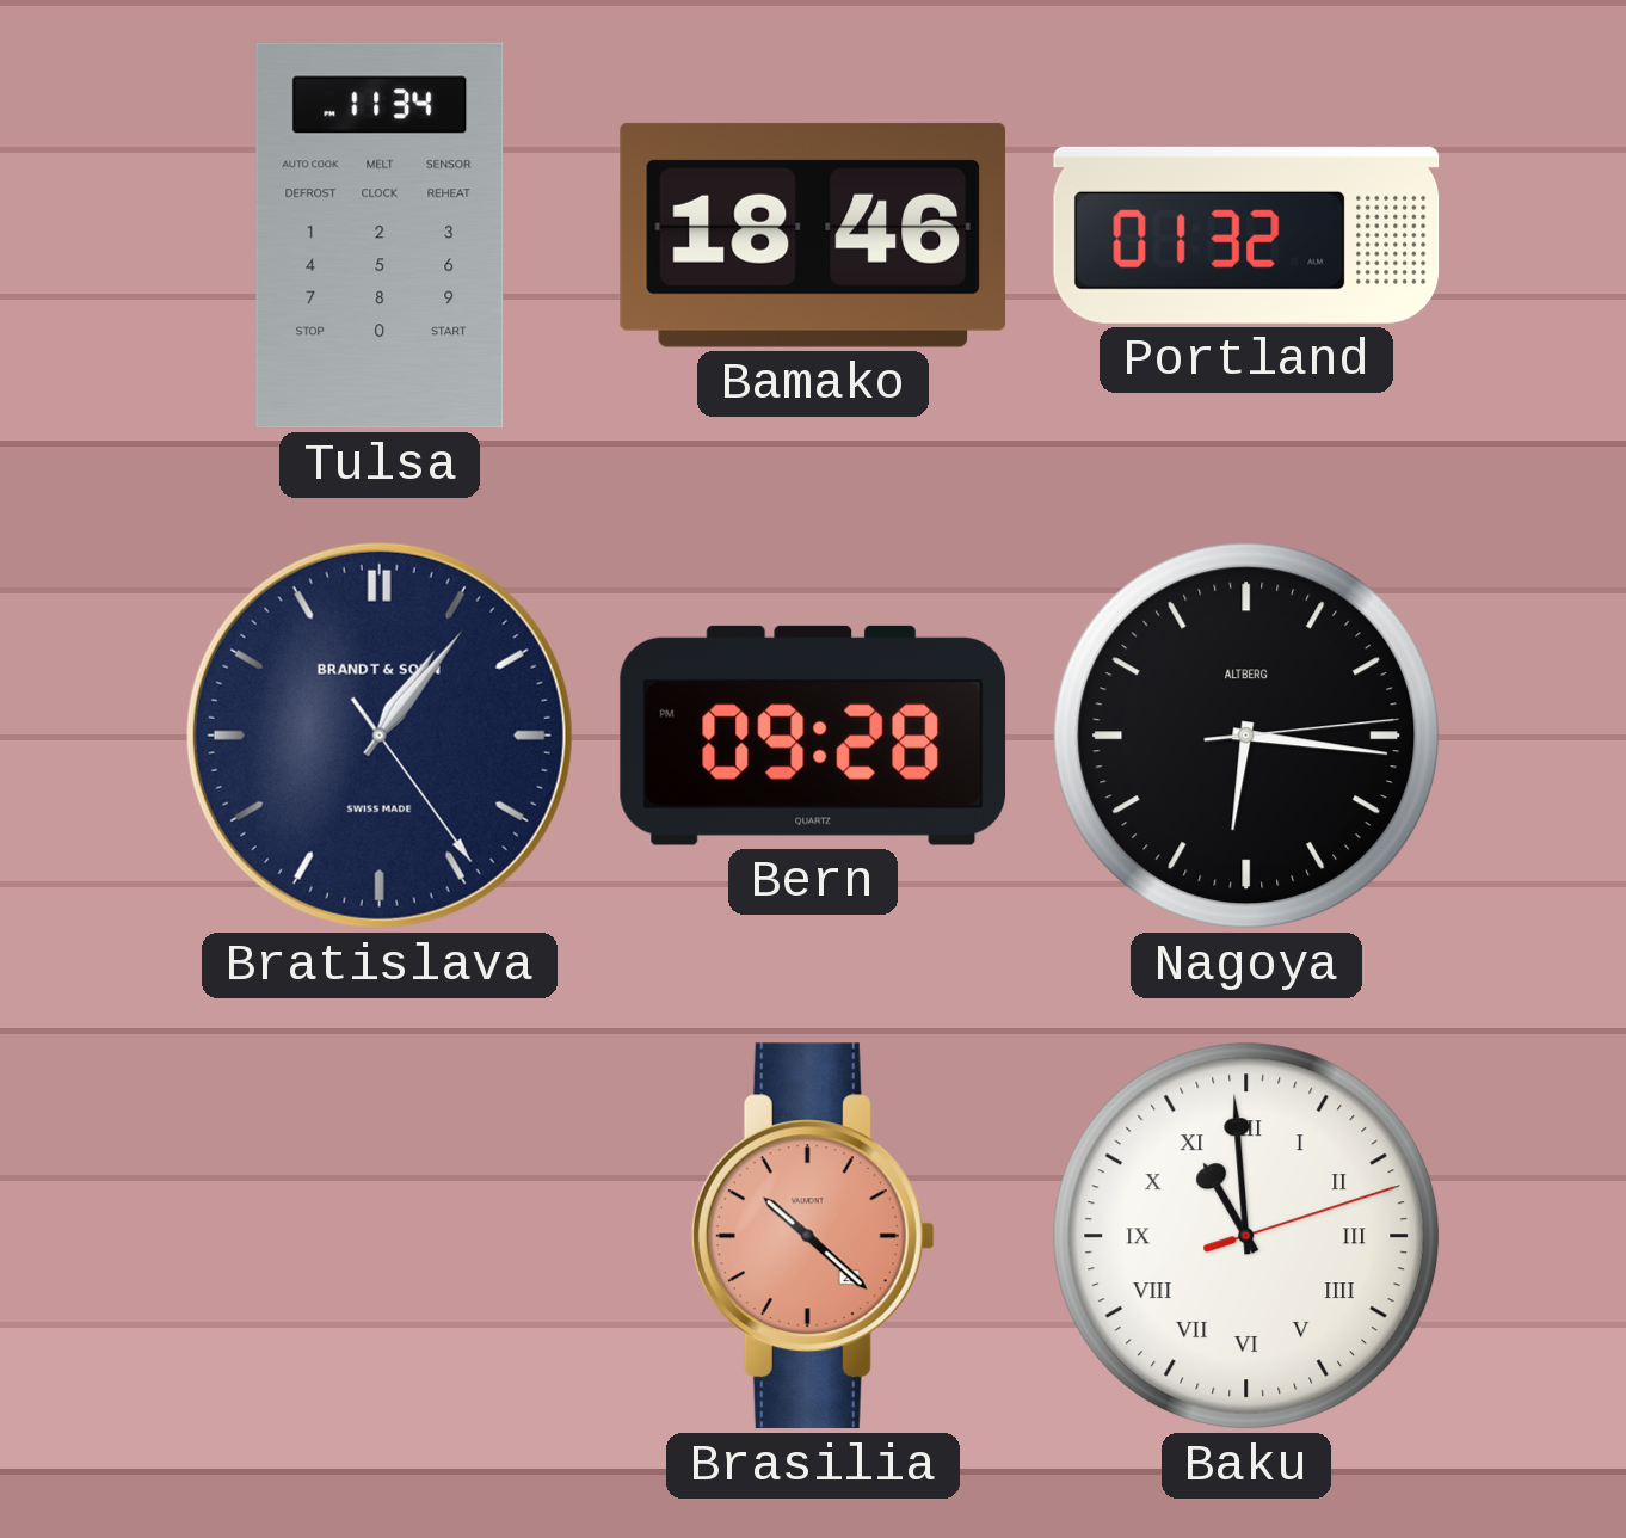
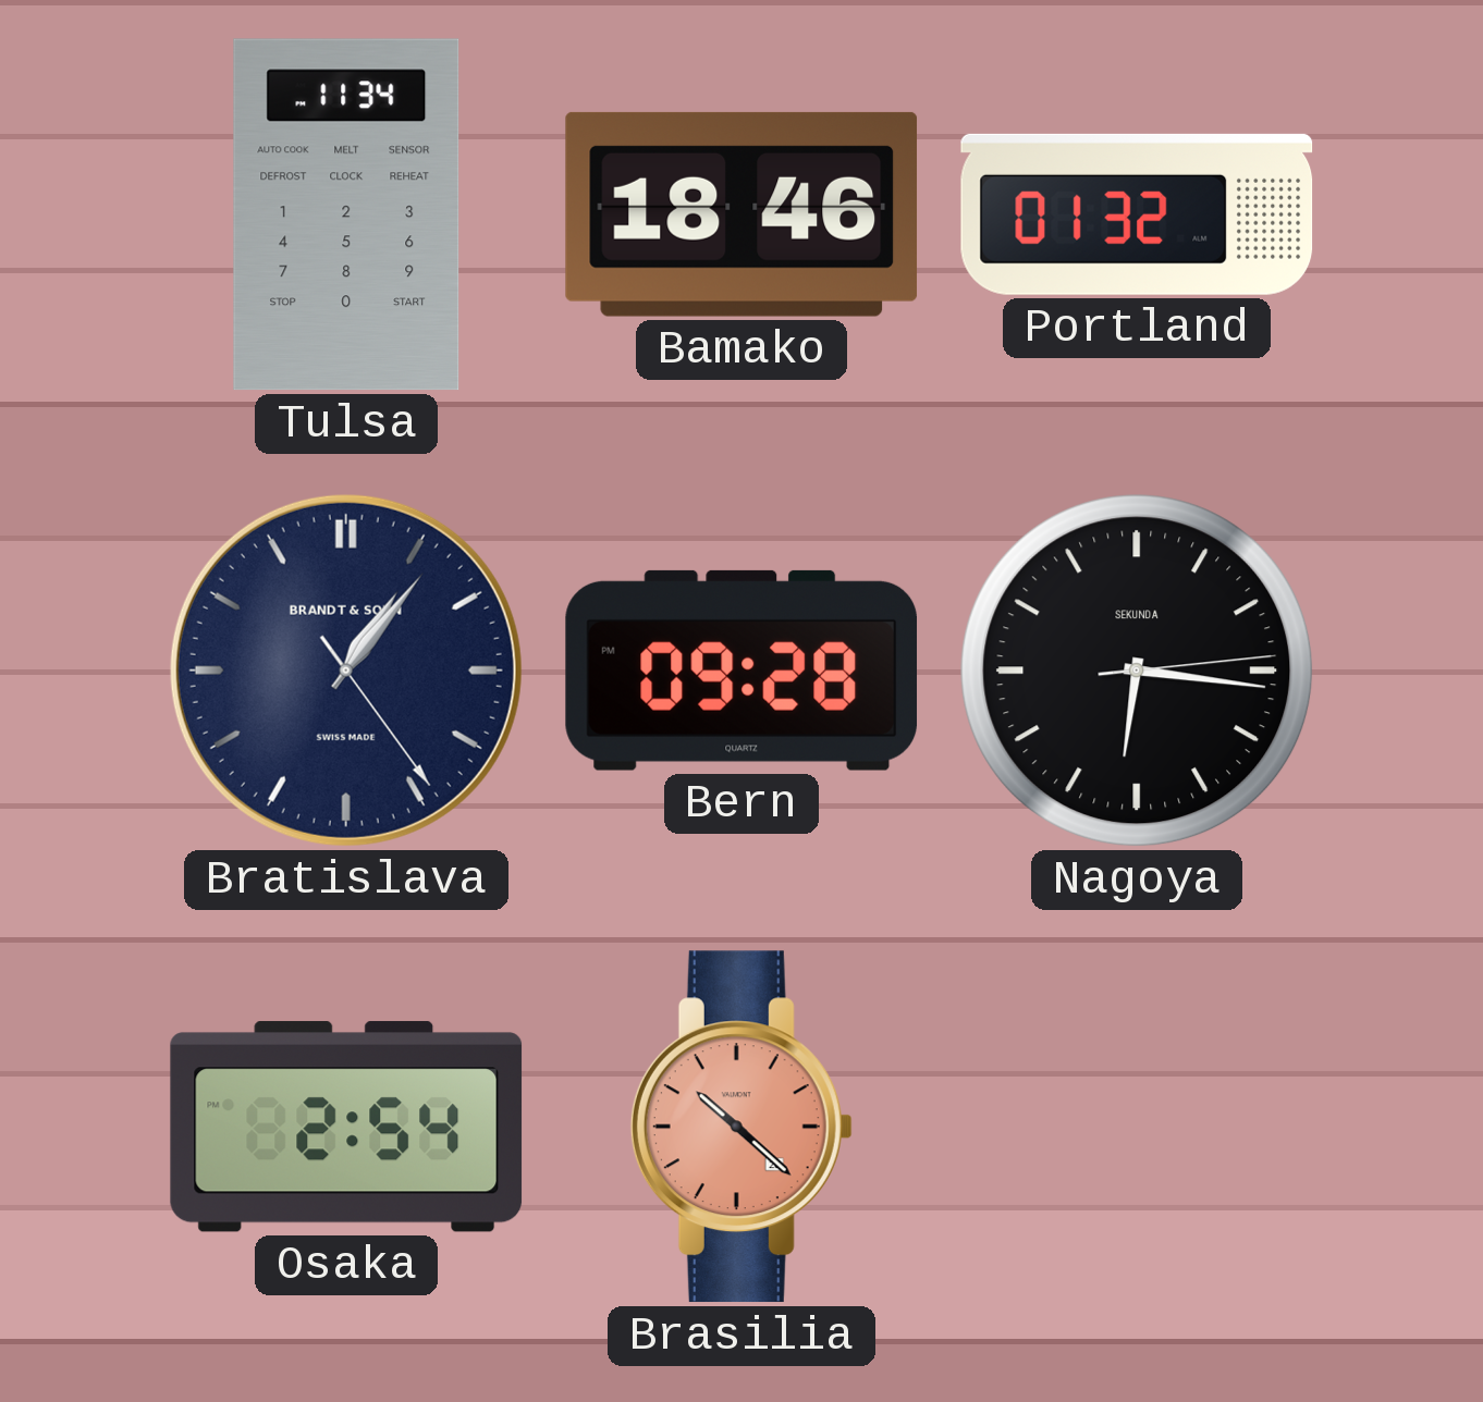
Nagoya brand: ALTBERG -> SEKUNDA (1137, 671)
Osaka: none -> 2:54 (346, 1127)
Baku: 10:59 -> none (1246, 1236)
